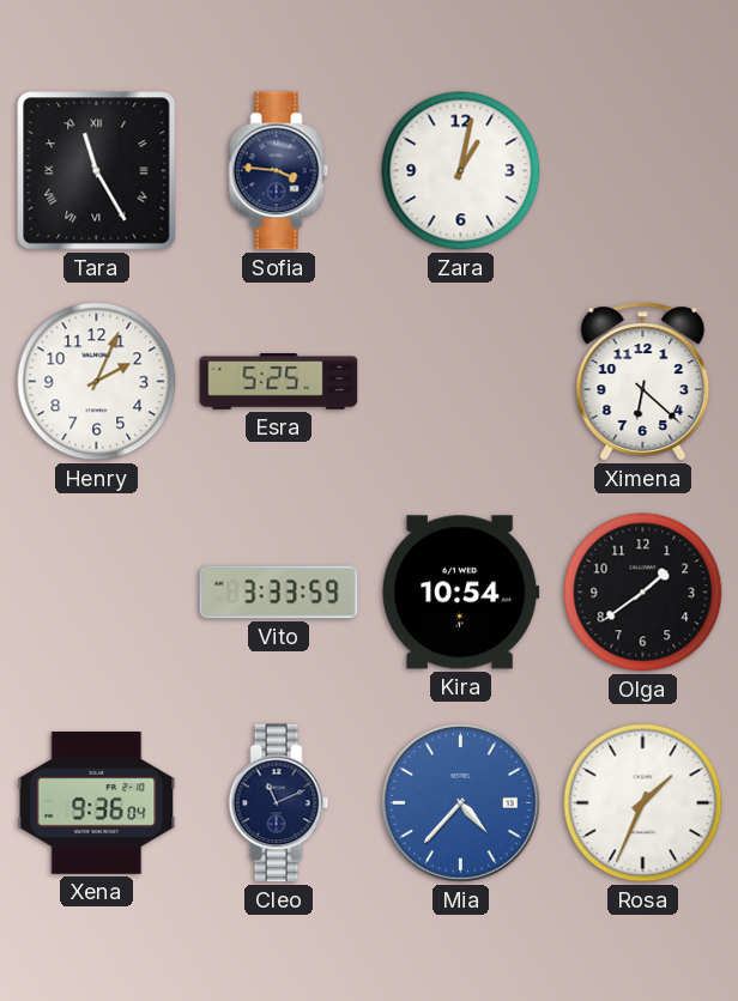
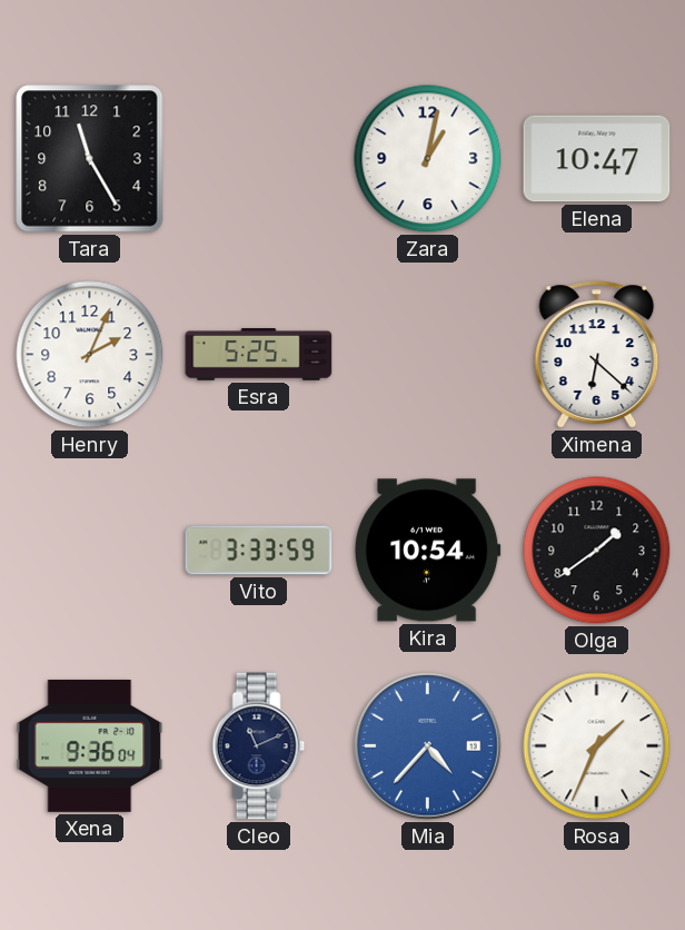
Tara numerals: Roman -> Arabic (90, 159)
Sofia: 3:46 -> none (279, 171)
Elena: none -> 10:47 (597, 159)
